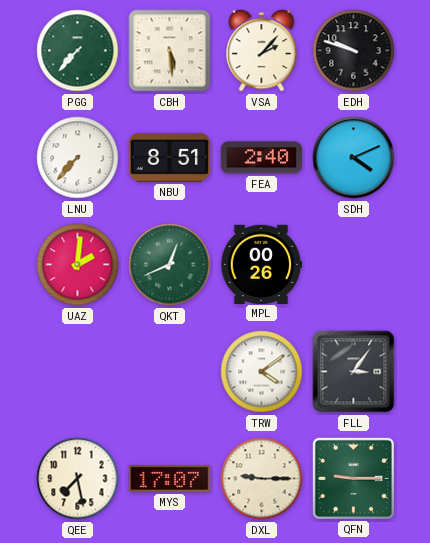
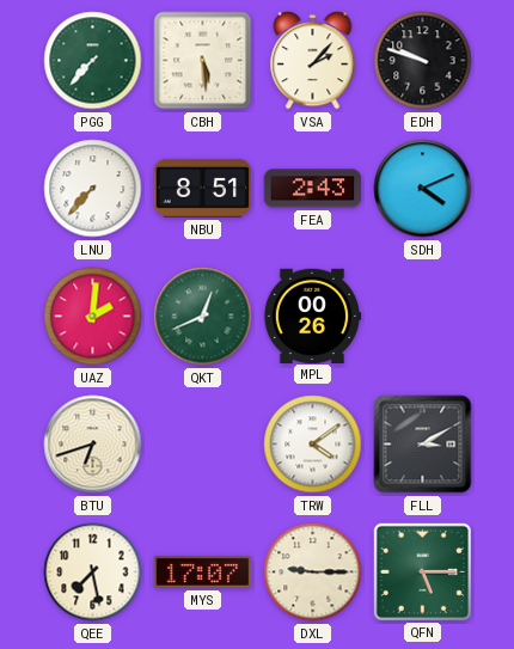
FEA: 2:40 -> 2:43 (313, 189)
BTU: none -> 6:42 (93, 445)
FLL: 3:06 -> 3:10 (423, 445)
QFN: 9:15 -> 5:15 (422, 571)
